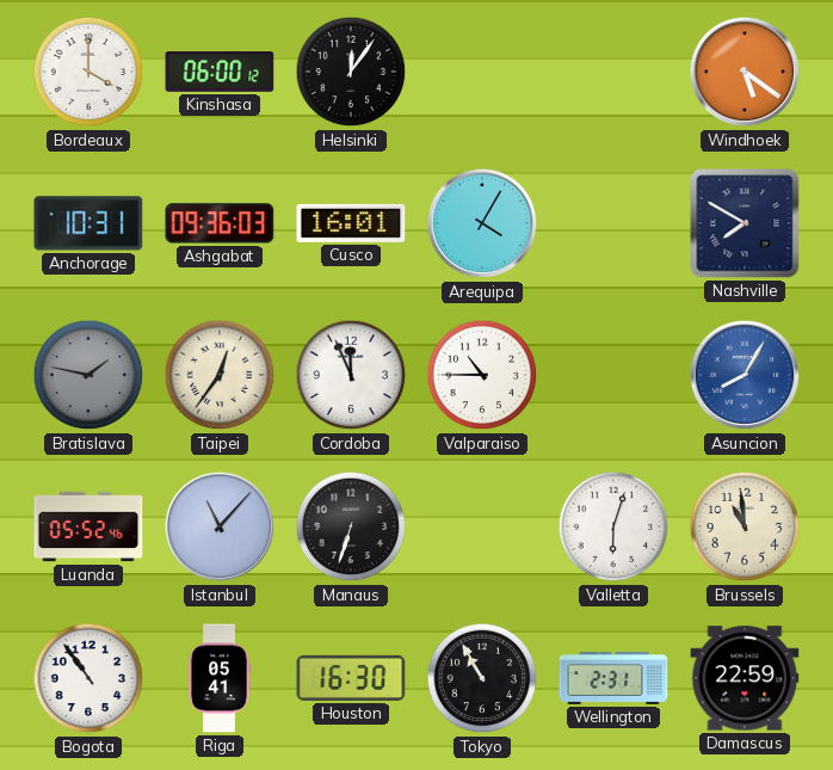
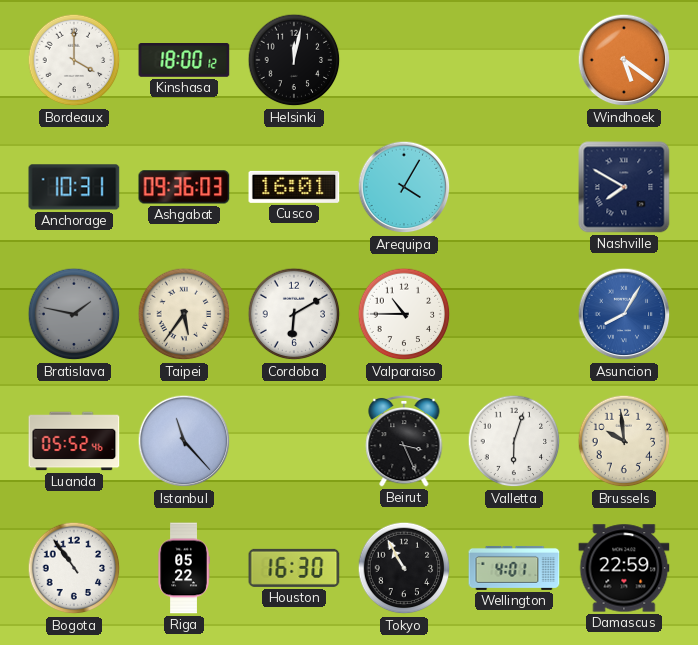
Kinshasa: 06:00 -> 18:00 (184, 61)
Helsinki: 12:06 -> 12:02 (294, 60)
Taipei: 12:36 -> 5:36 (184, 314)
Cordoba: 11:56 -> 6:10 (294, 314)
Istanbul: 11:07 -> 11:23 (184, 441)
Manaus: 6:33 -> none (351, 526)
Beirut: none -> 3:26 (404, 441)
Brussels: 10:59 -> 9:59 (624, 441)
Riga: 05:41 -> 05:22 (184, 568)
Wellington: 2:31 -> 4:01 (514, 568)
